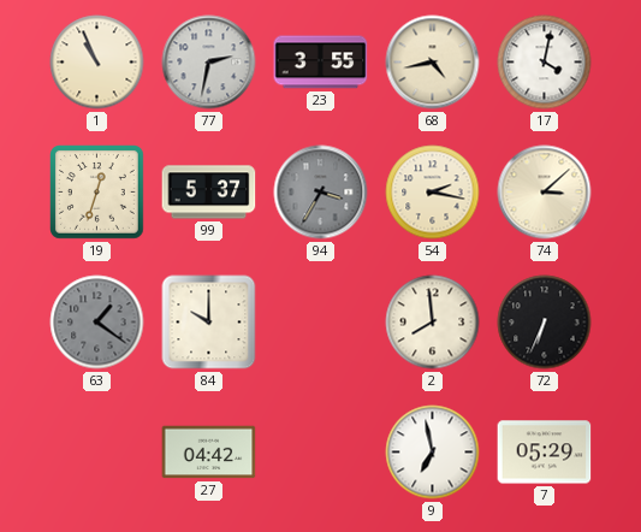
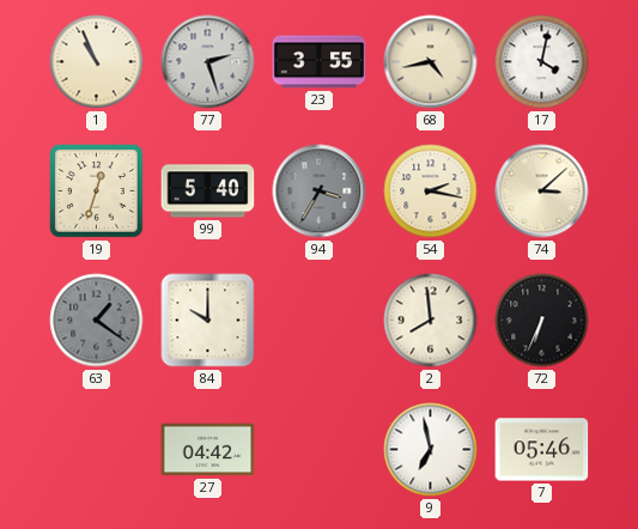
77: 2:32 -> 2:27 (208, 62)
99: 5:37 -> 5:40 (208, 191)
7: 05:29 -> 05:46 (542, 450)
